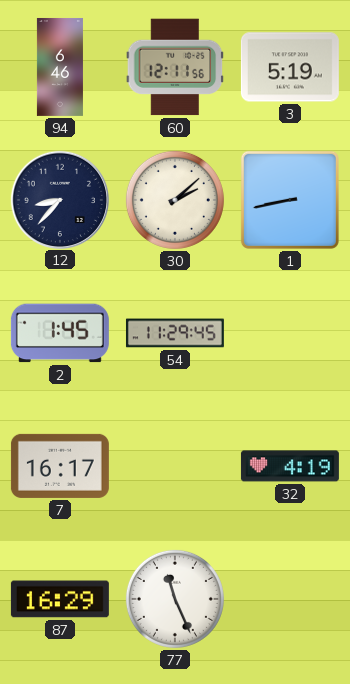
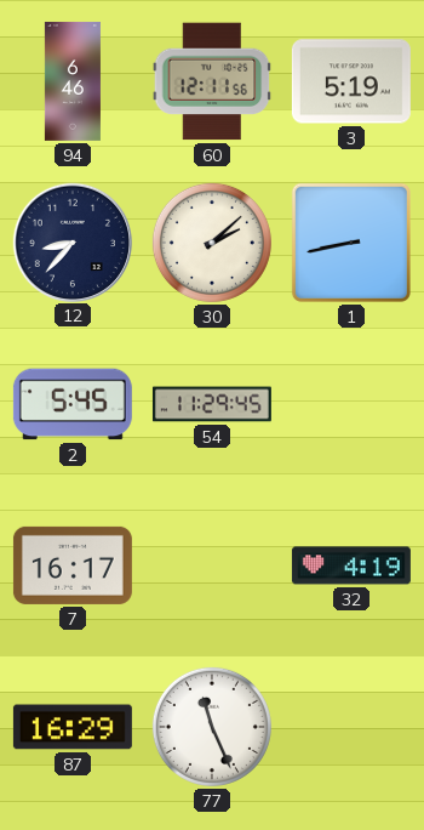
2: 1:45 -> 5:45 (73, 404)
